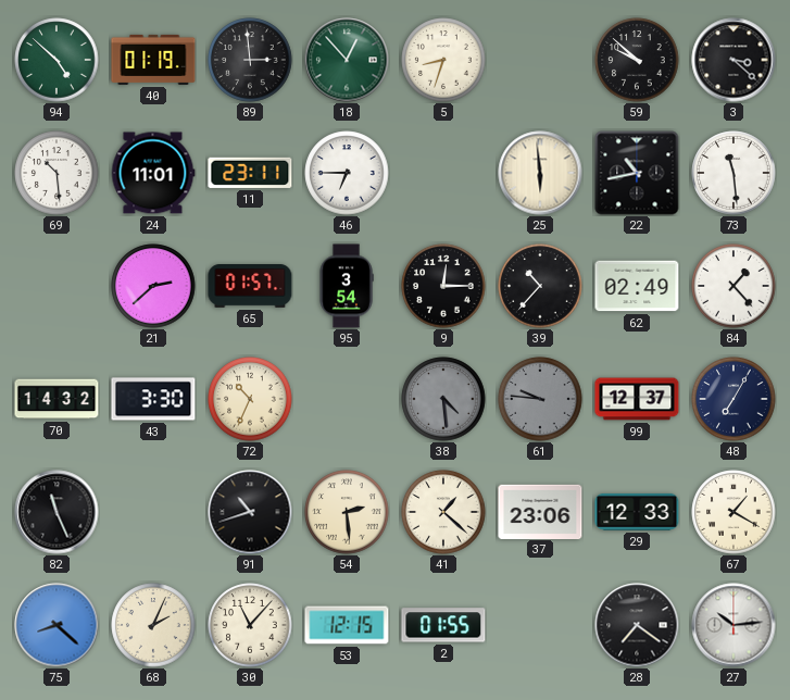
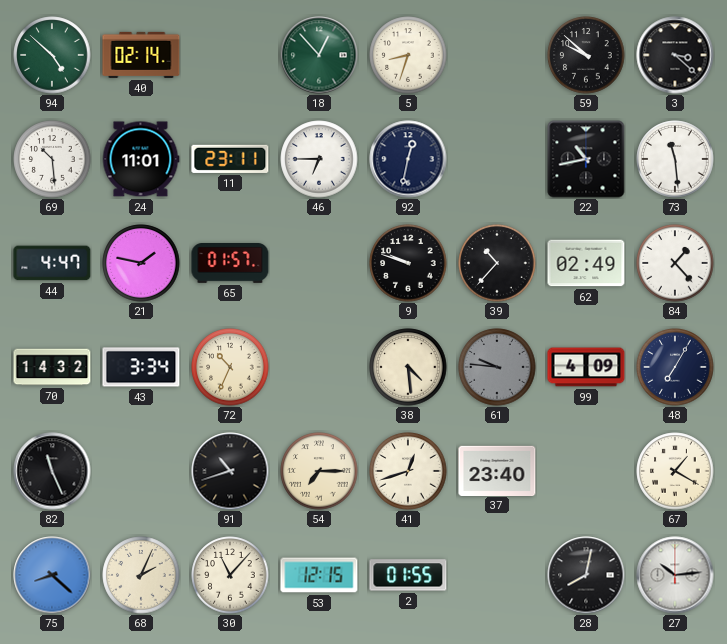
40: 01:19 -> 02:14 (141, 55)
89: 2:59 -> none (250, 60)
92: none -> 12:32 (408, 159)
25: 5:59 -> none (540, 173)
44: none -> 4:47 (52, 263)
21: 2:38 -> 1:47 (141, 263)
95: 3:54 -> none (347, 286)
9: 12:15 -> 9:48 (408, 263)
43: 3:30 -> 3:34 (141, 367)
38 dial: grey -> cream (408, 367)
99: 12:37 -> 4:09 (586, 367)
54: 2:29 -> 7:15 (319, 471)
41: 1:22 -> 12:42 (408, 471)
37: 23:06 -> 23:40 (497, 470)
29: 12:33 -> none (637, 512)
28: 7:21 -> 8:02 (586, 575)
